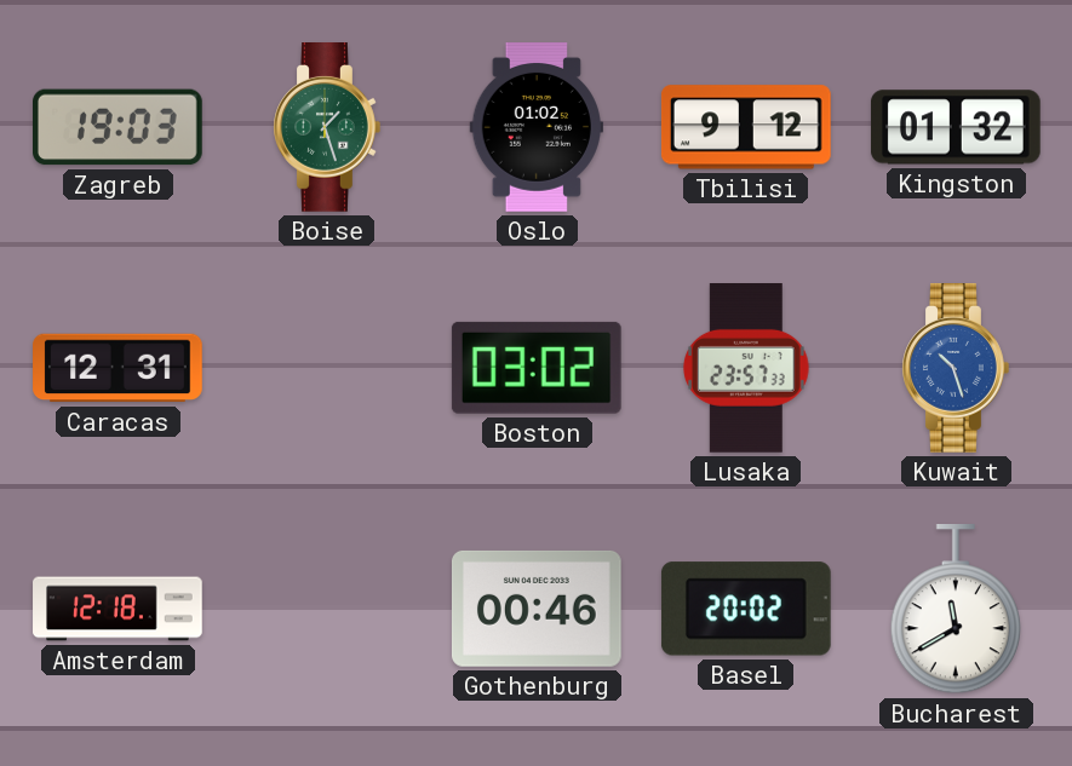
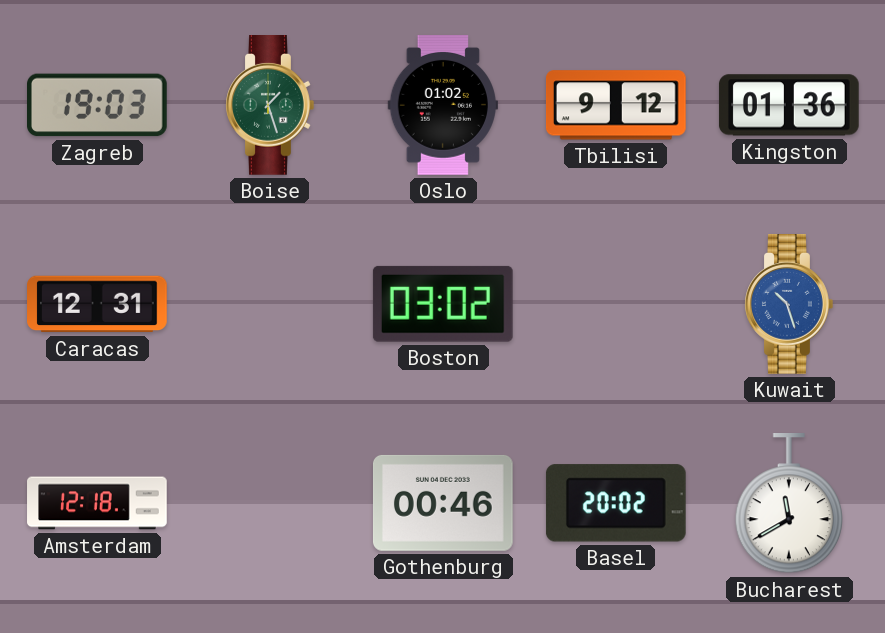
Kingston: 01:32 -> 01:36 (789, 105)
Lusaka: 23:57 -> none (747, 369)
